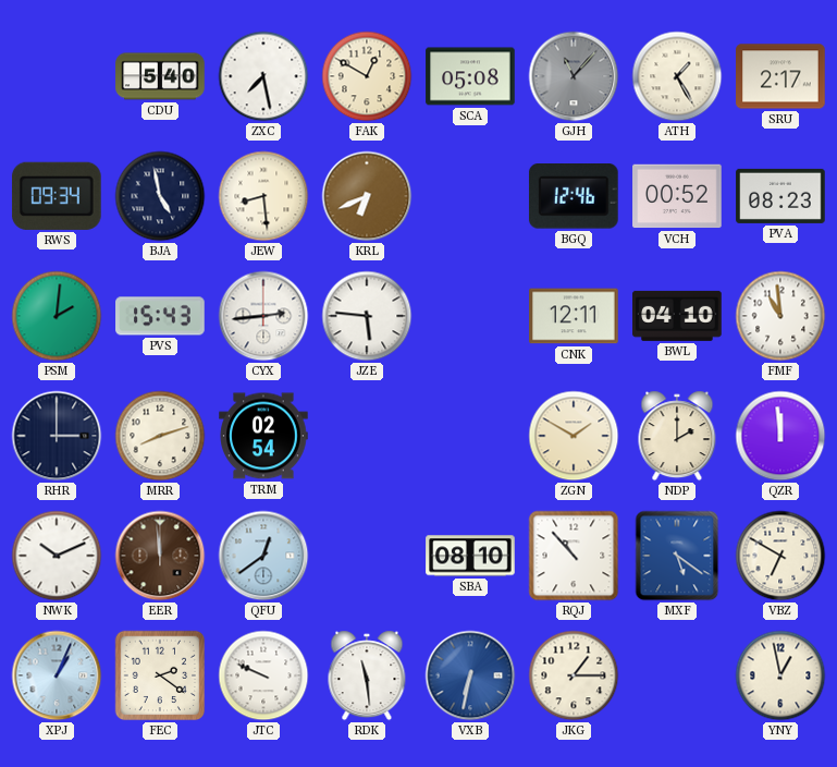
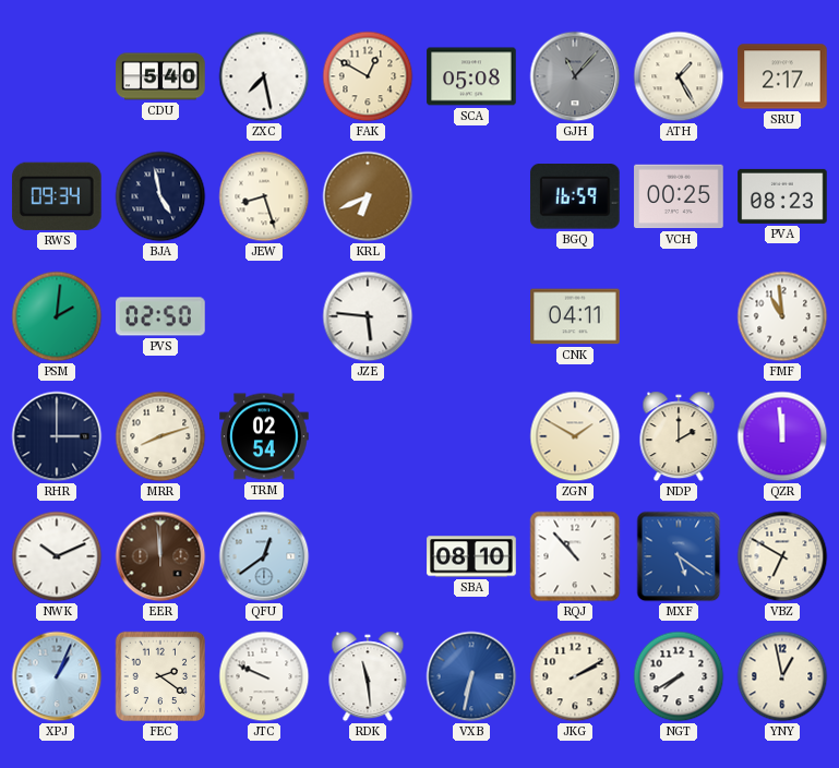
JEW: 8:29 -> 8:27 (264, 196)
BGQ: 12:46 -> 16:59 (575, 196)
VCH: 00:52 -> 00:25 (679, 196)
PVS: 15:43 -> 02:50 (160, 316)
CYX: 2:44 -> none (263, 316)
CNK: 12:11 -> 04:11 (575, 316)
BWL: 04:10 -> none (677, 316)
JKG: 1:15 -> 2:10 (575, 676)
NGT: none -> 7:40 (679, 676)
